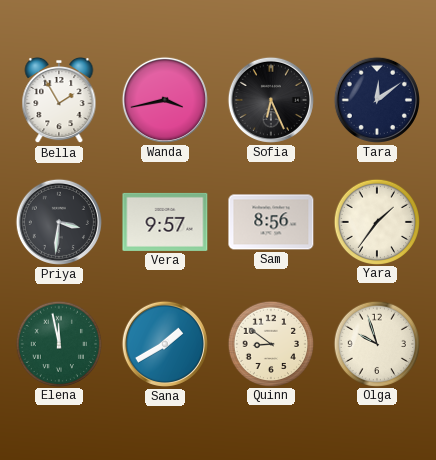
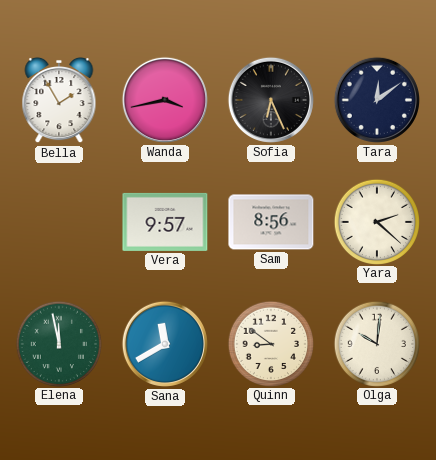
Priya: 3:31 -> none (59, 222)
Yara: 1:36 -> 2:22 (376, 221)
Sana: 1:40 -> 11:40 (165, 344)
Olga: 9:57 -> 10:01 (376, 343)
